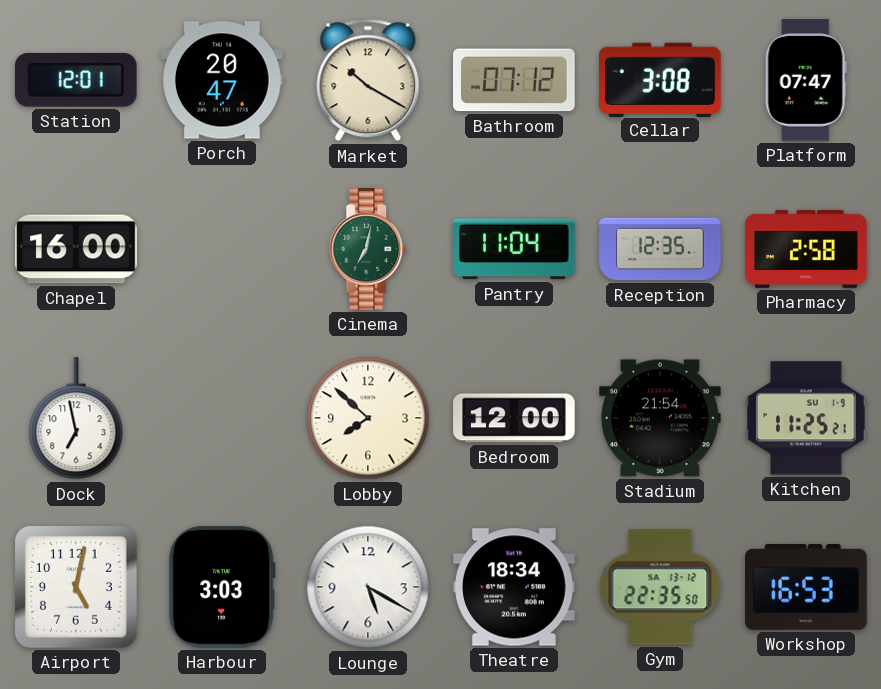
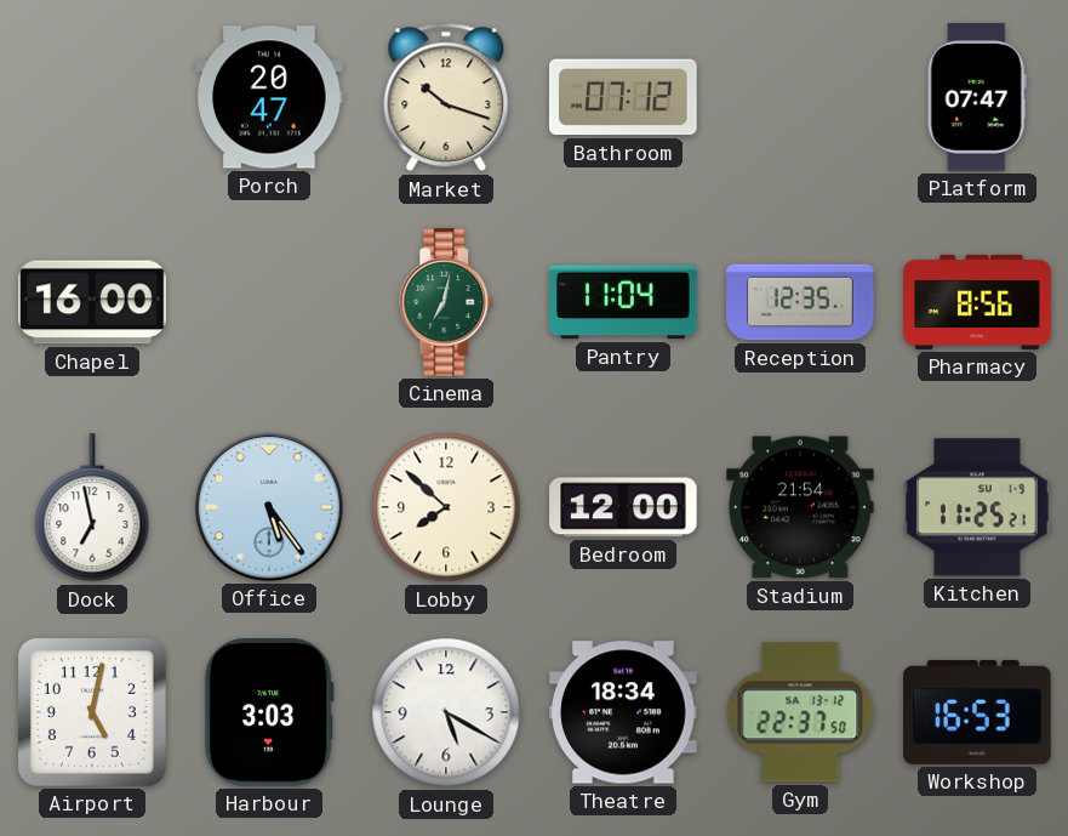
Station: 12:01 -> none (76, 80)
Market: 10:20 -> 10:18 (446, 97)
Cellar: 3:08 -> none (660, 79)
Pharmacy: 2:58 -> 8:56 (977, 302)
Office: none -> 5:24 (269, 507)
Gym: 22:35 -> 22:37 (800, 712)
